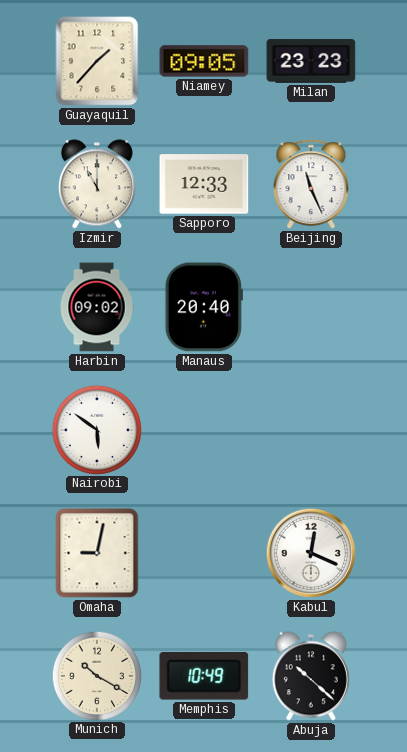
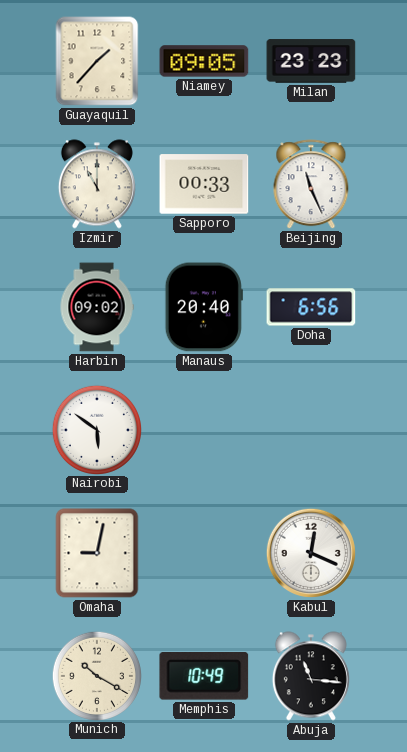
Sapporo: 12:33 -> 00:33 (204, 184)
Doha: none -> 6:56 (311, 307)
Abuja: 10:22 -> 11:16 (311, 676)
